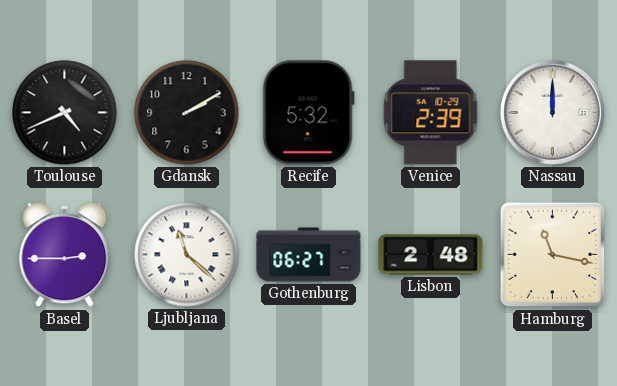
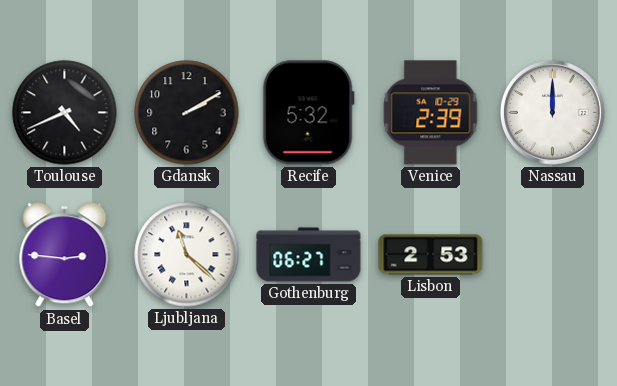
Basel: 2:45 -> 2:46 (65, 255)
Lisbon: 2:48 -> 2:53 (431, 255)
Hamburg: 11:17 -> none (553, 255)
